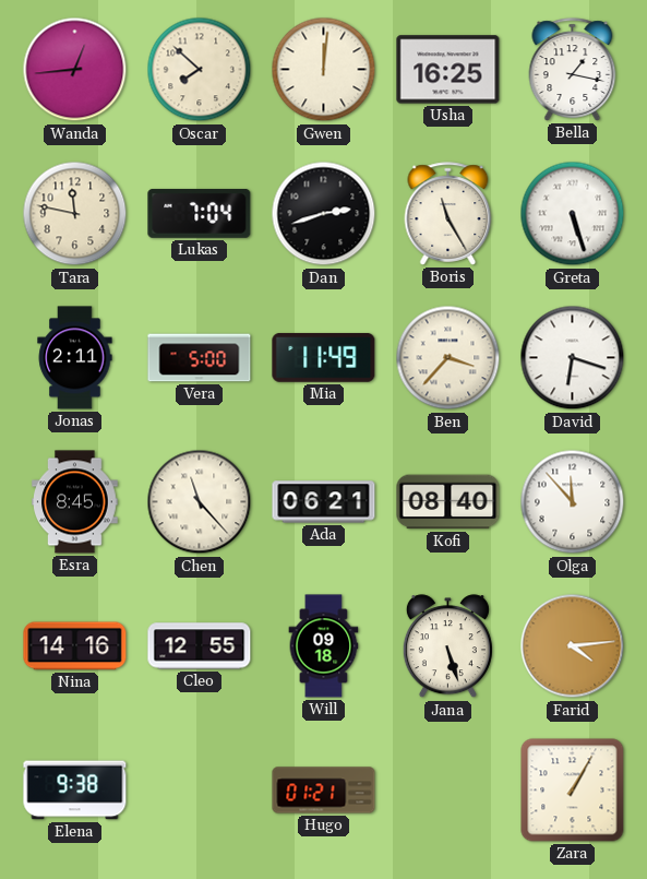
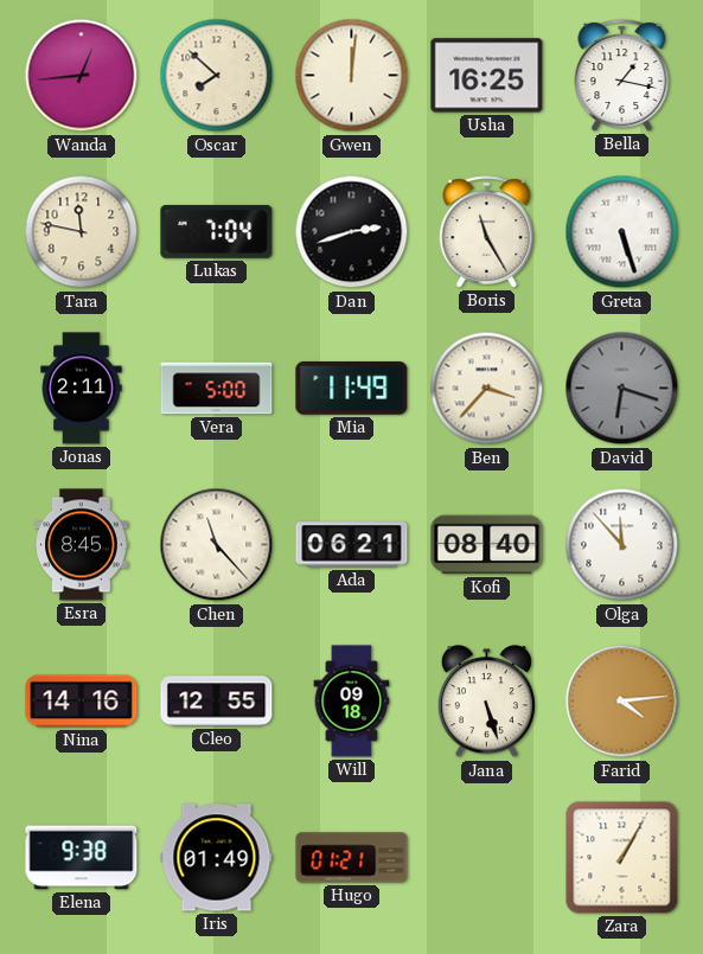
David dial: white -> grey (622, 389)
Iris: none -> 01:49 (217, 858)
